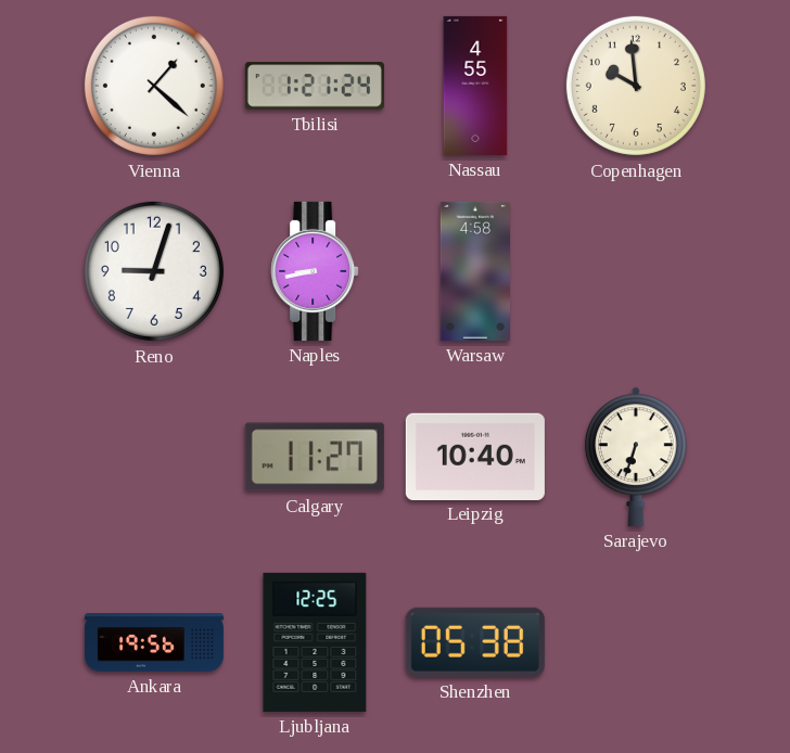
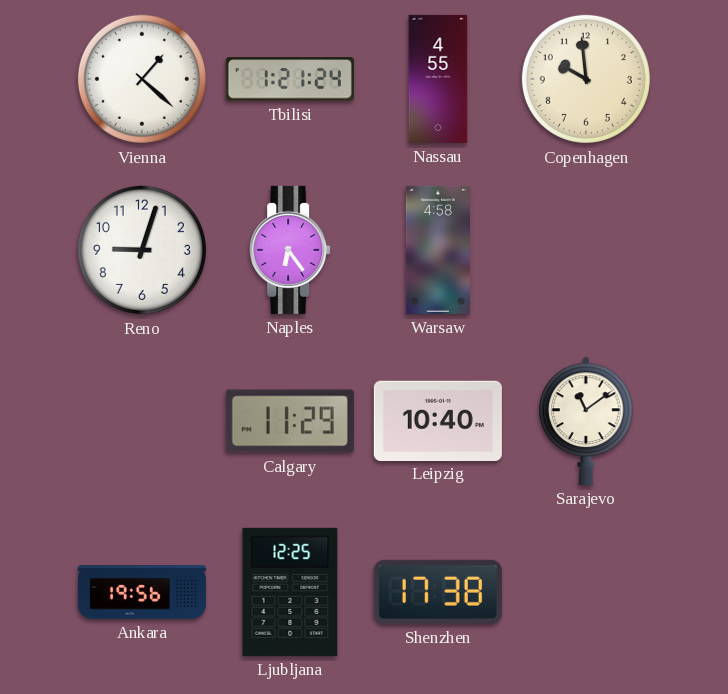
Naples: 8:43 -> 6:24 (290, 250)
Calgary: 11:27 -> 11:29 (290, 421)
Sarajevo: 6:33 -> 11:09 (586, 421)
Shenzhen: 05:38 -> 17:38 (438, 592)
